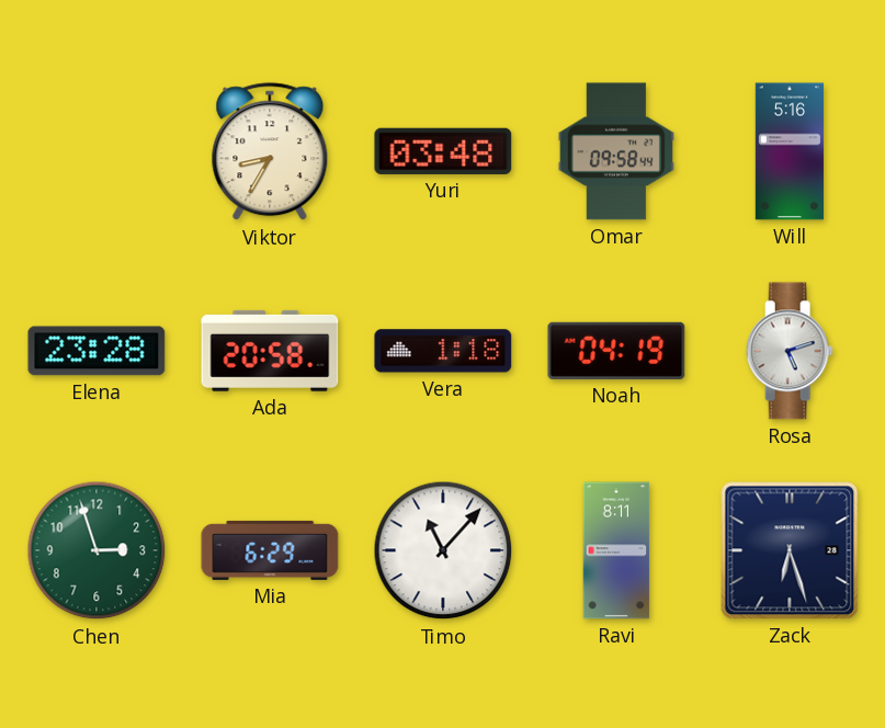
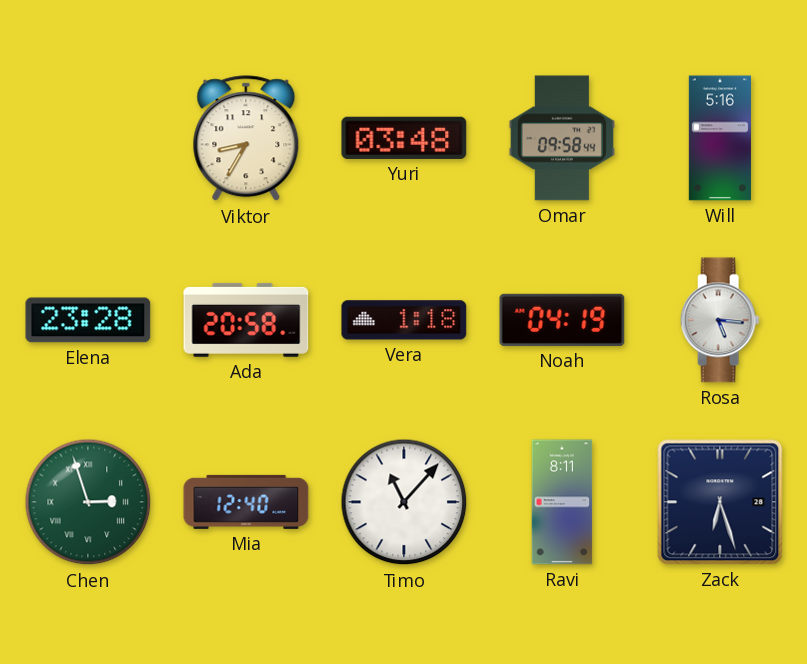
Rosa: 5:12 -> 5:16 (720, 320)
Chen numerals: Arabic -> Roman (88, 502)
Mia: 6:29 -> 12:40 (246, 502)
